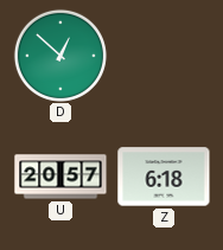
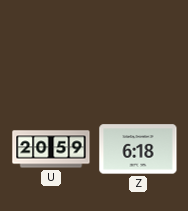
D: 12:52 -> none (60, 56)
U: 20:57 -> 20:59 (51, 149)
